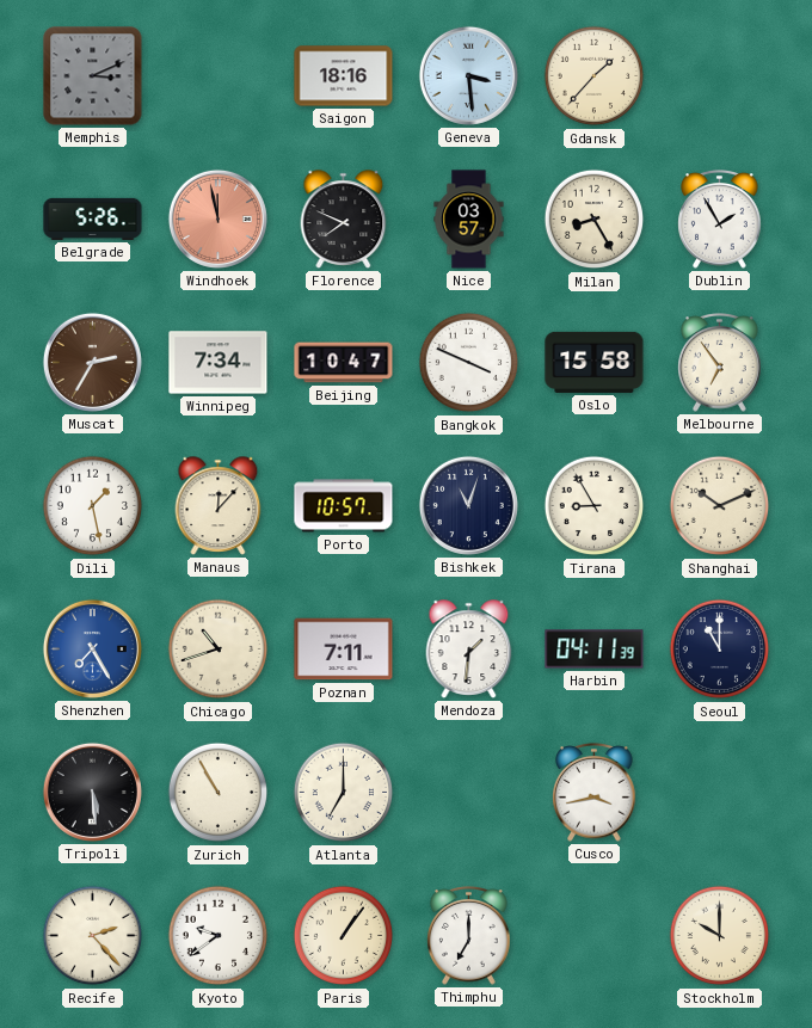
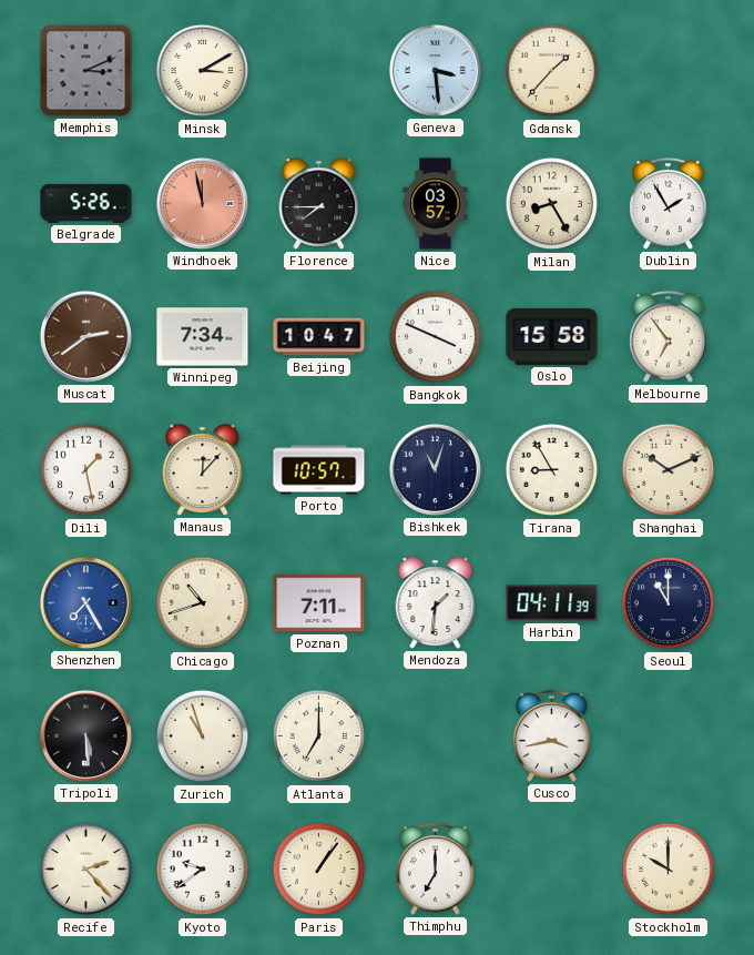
Minsk: none -> 3:10 (203, 71)
Saigon: 18:16 -> none (344, 76)
Florence: 7:49 -> 7:45 (319, 204)
Muscat: 2:35 -> 2:39 (85, 336)
Zurich: 10:55 -> 10:57 (203, 736)
